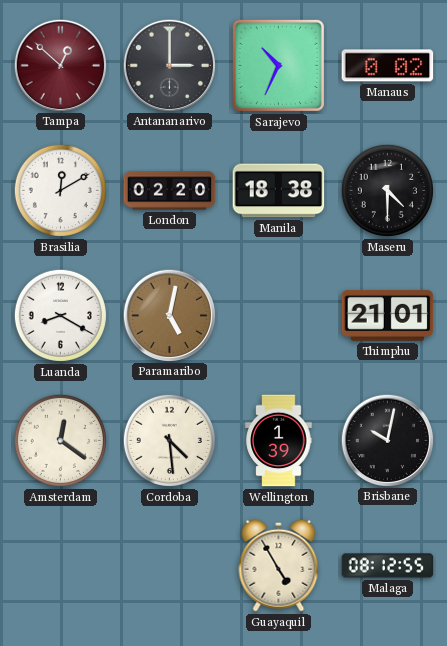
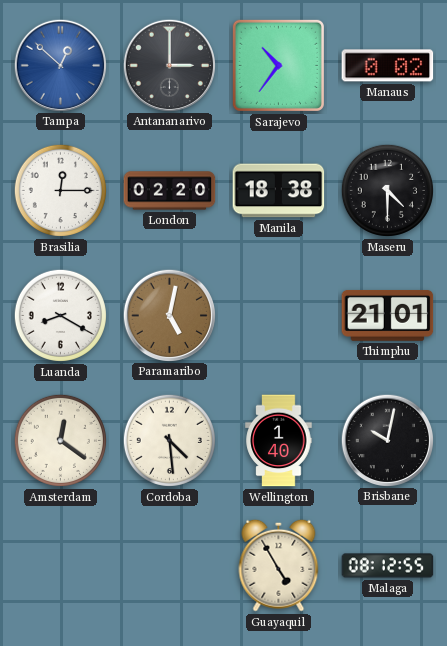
Tampa dial: burgundy -> blue (60, 65)
Sarajevo: 10:34 -> 10:36 (278, 65)
Brasilia: 12:10 -> 12:15 (60, 190)
Wellington: 1:39 -> 1:40 (279, 441)
